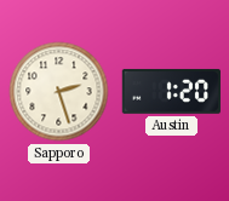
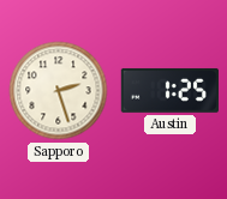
Austin: 1:20 -> 1:25 (169, 90)
